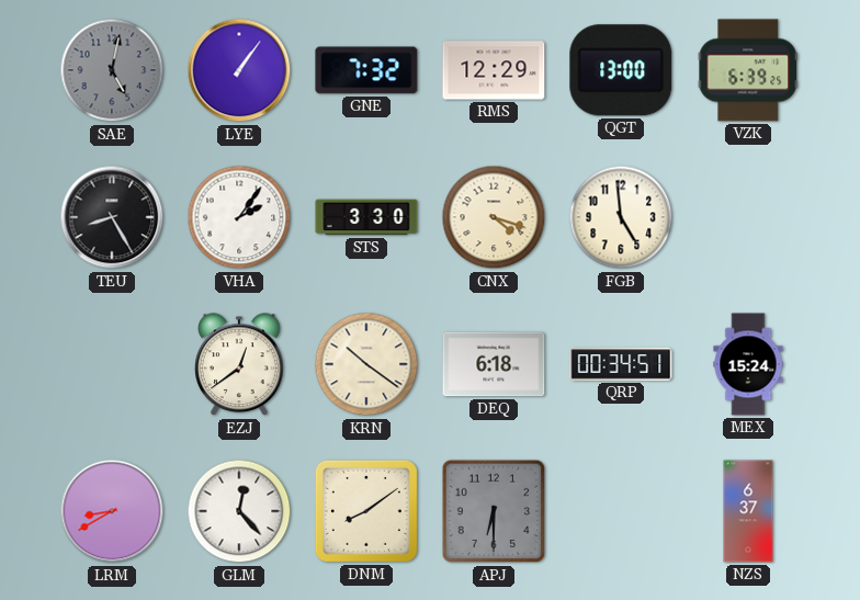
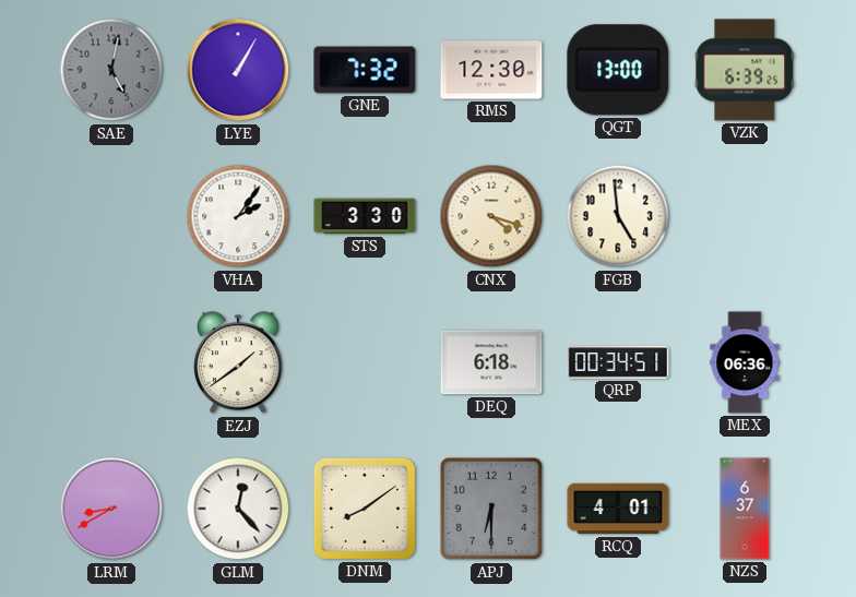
LYE: 1:06 -> 1:05 (238, 70)
RMS: 12:29 -> 12:30 (491, 70)
TEU: 8:25 -> none (112, 217)
EZJ: 12:39 -> 1:39 (238, 363)
KRN: 10:21 -> none (366, 364)
MEX: 15:24 -> 06:36 (745, 362)
RCQ: none -> 4:01 (618, 509)
